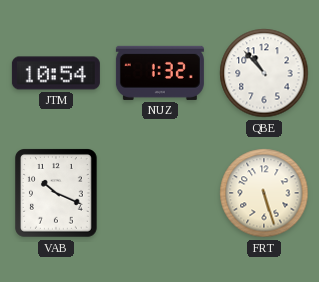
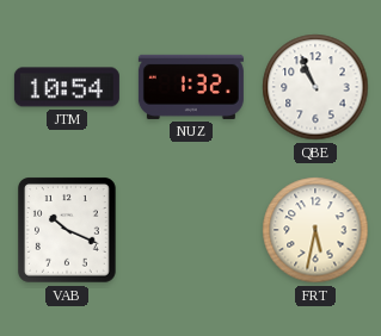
QBE: 10:53 -> 10:56 (315, 87)
FRT: 5:27 -> 5:32 (315, 230)
